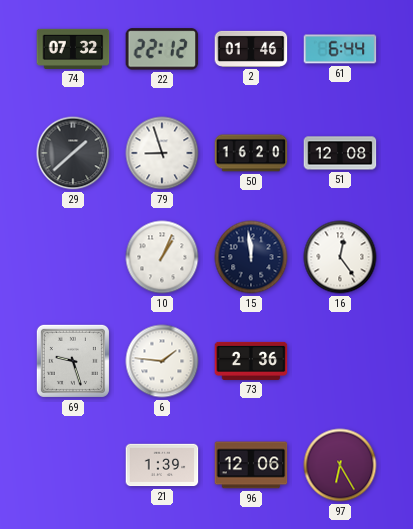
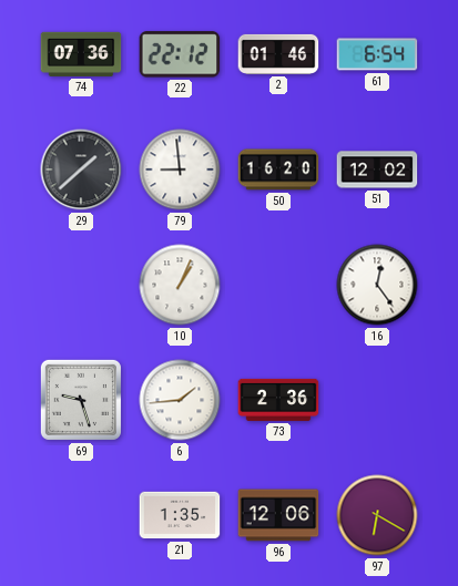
74: 07:32 -> 07:36 (81, 54)
61: 6:44 -> 6:54 (377, 54)
79: 8:57 -> 8:59 (180, 169)
51: 12:08 -> 12:02 (377, 169)
15: 11:59 -> none (251, 257)
6: 1:46 -> 1:44 (180, 400)
21: 1:39 -> 1:35 (180, 515)
97: 6:25 -> 6:20 (377, 515)
